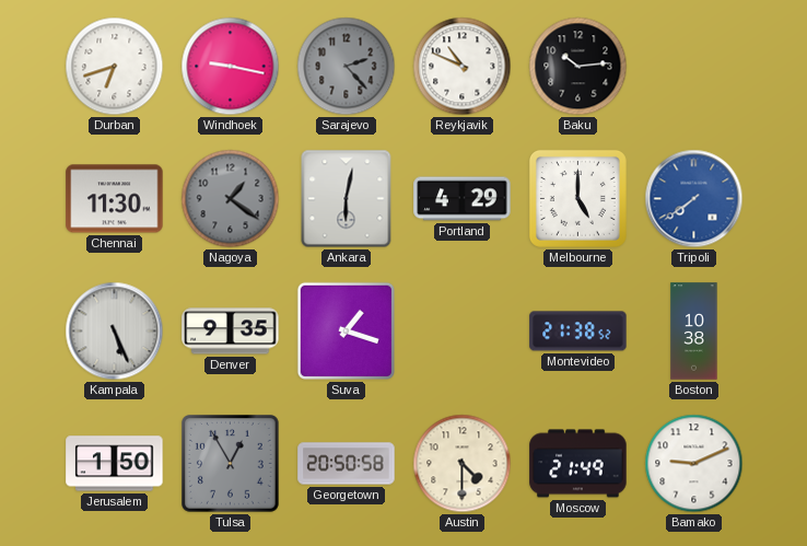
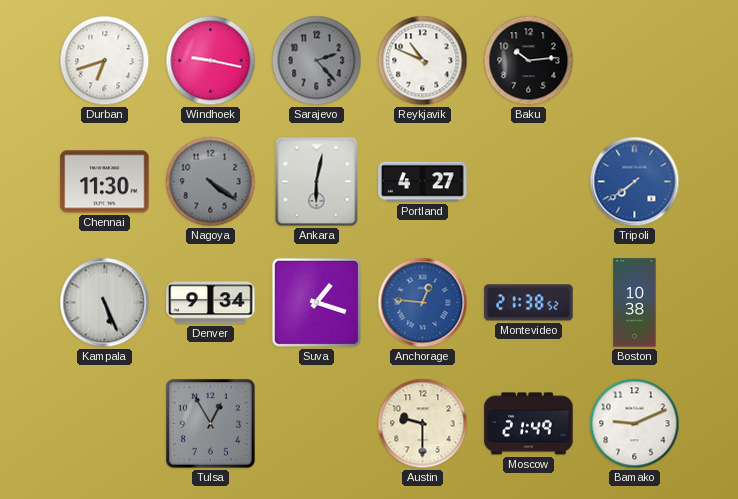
Nagoya: 1:21 -> 4:21 (211, 182)
Portland: 4:29 -> 4:27 (423, 182)
Melbourne: 5:00 -> none (577, 198)
Denver: 9:35 -> 9:34 (211, 303)
Anchorage: none -> 12:46 (423, 303)
Jerusalem: 1:50 -> none (115, 464)
Georgetown: 20:50 -> none (347, 464)
Austin: 4:30 -> 9:30 (423, 424)
